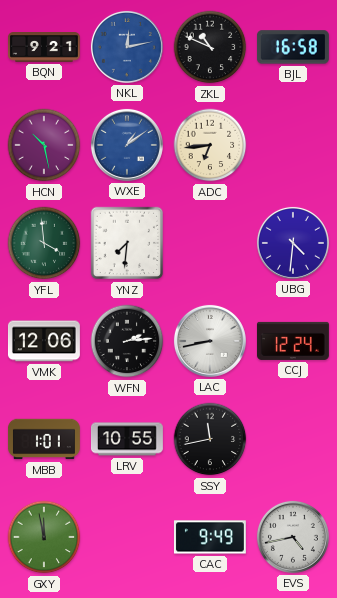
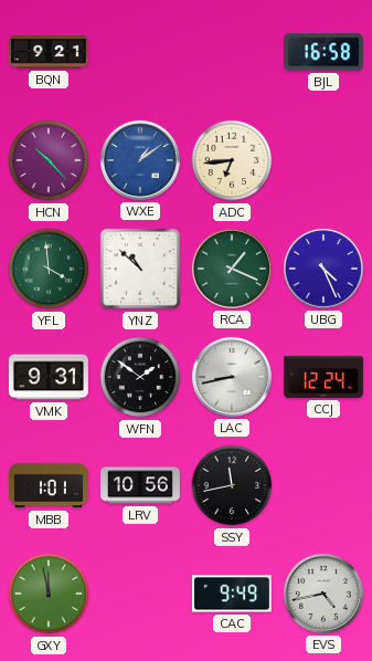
NKL: 12:13 -> none (127, 47)
ZKL: 10:49 -> none (210, 47)
HCN: 10:28 -> 10:23 (49, 160)
YNZ: 7:31 -> 10:52 (140, 269)
RCA: none -> 1:19 (232, 269)
UBG: 4:31 -> 4:26 (323, 269)
VMK: 12:06 -> 9:31 (49, 377)
WFN: 2:14 -> 1:51 (140, 377)
LRV: 10:55 -> 10:56 (140, 485)
